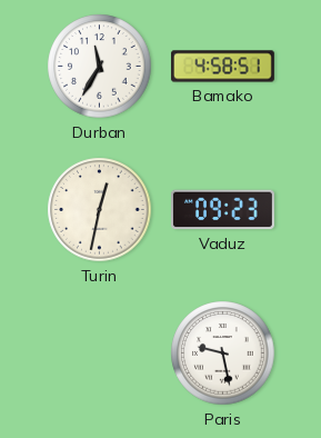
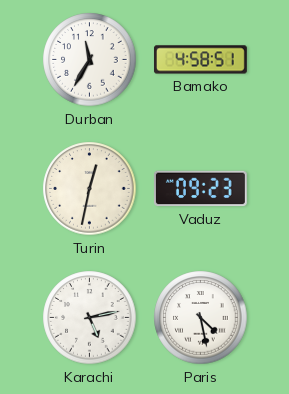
Karachi: none -> 5:13 (90, 318)
Paris: 9:28 -> 4:28 (201, 318)
